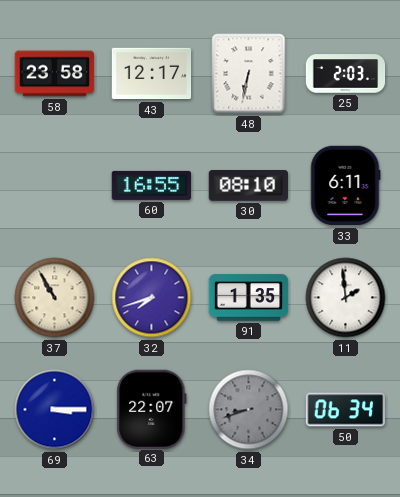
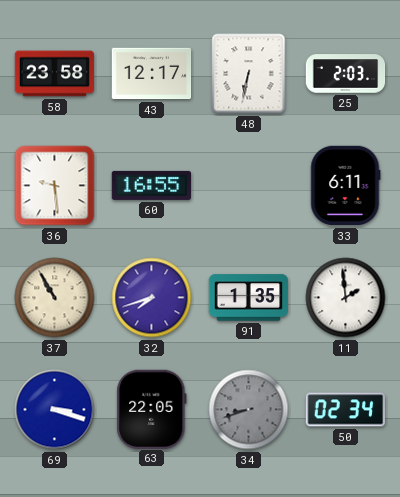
36: none -> 9:29 (55, 186)
30: 08:10 -> none (248, 186)
69: 3:15 -> 3:18 (55, 410)
63: 22:07 -> 22:05 (152, 409)
50: 06:34 -> 02:34 (346, 410)
